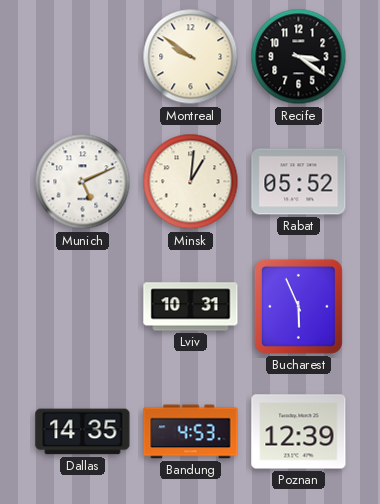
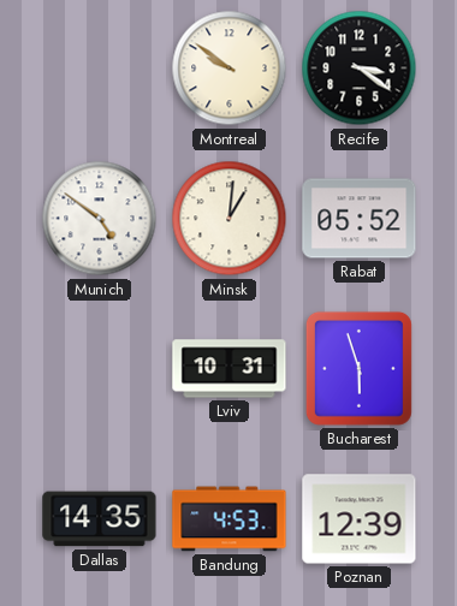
Munich: 5:11 -> 4:51 (100, 219)
Bucharest: 5:56 -> 5:57 (358, 368)
